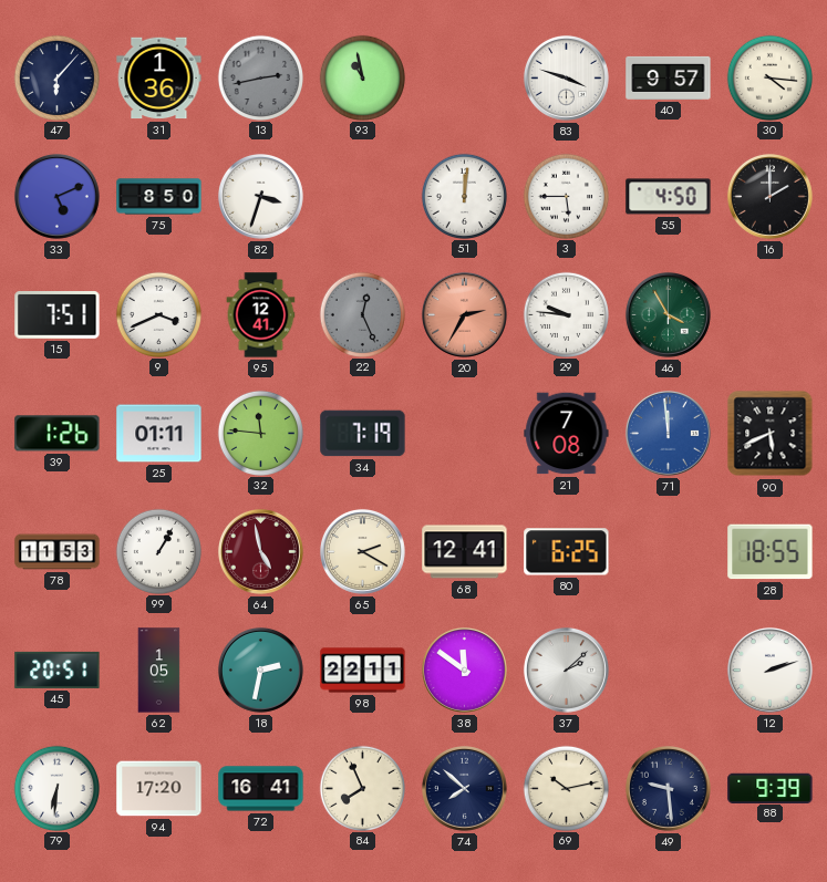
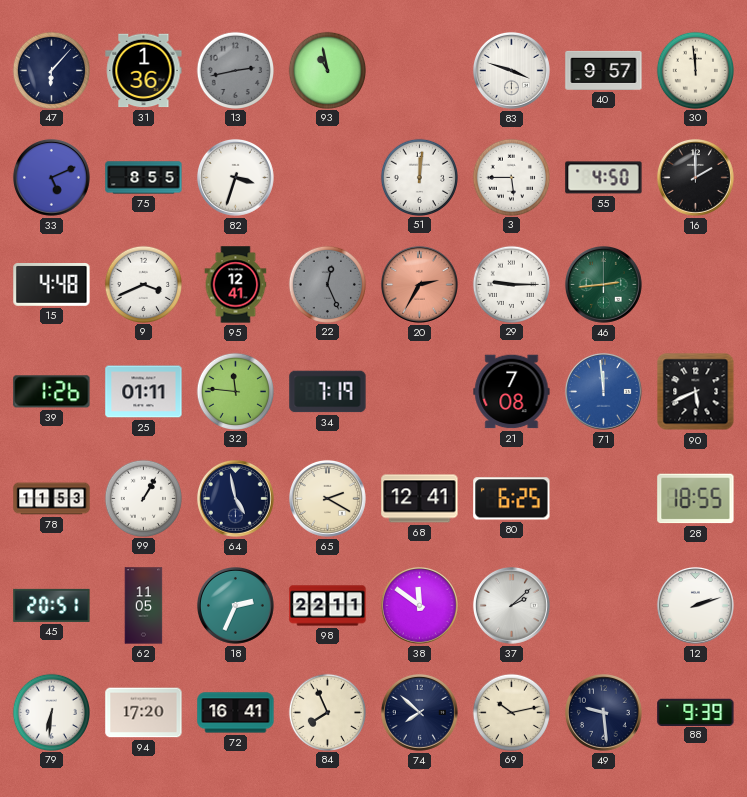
30: 4:16 -> 11:59 (695, 70)
75: 8:50 -> 8:55 (144, 178)
15: 7:51 -> 4:48 (52, 285)
29: 9:46 -> 9:15 (511, 284)
46: 3:55 -> 2:44 (603, 284)
64 dial: burgundy -> navy (235, 498)
62: 1:05 -> 11:05 (144, 606)
18: 2:32 -> 2:34 (235, 605)
